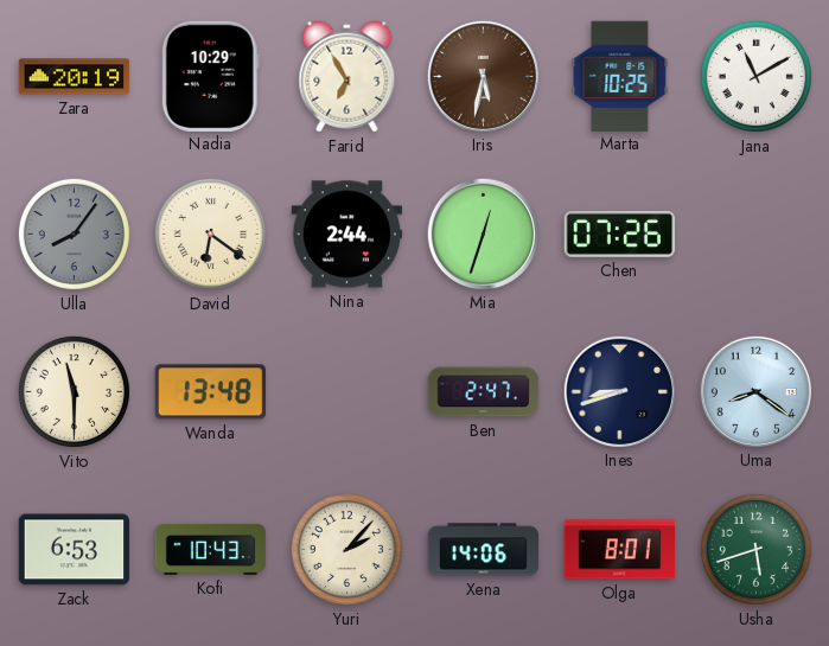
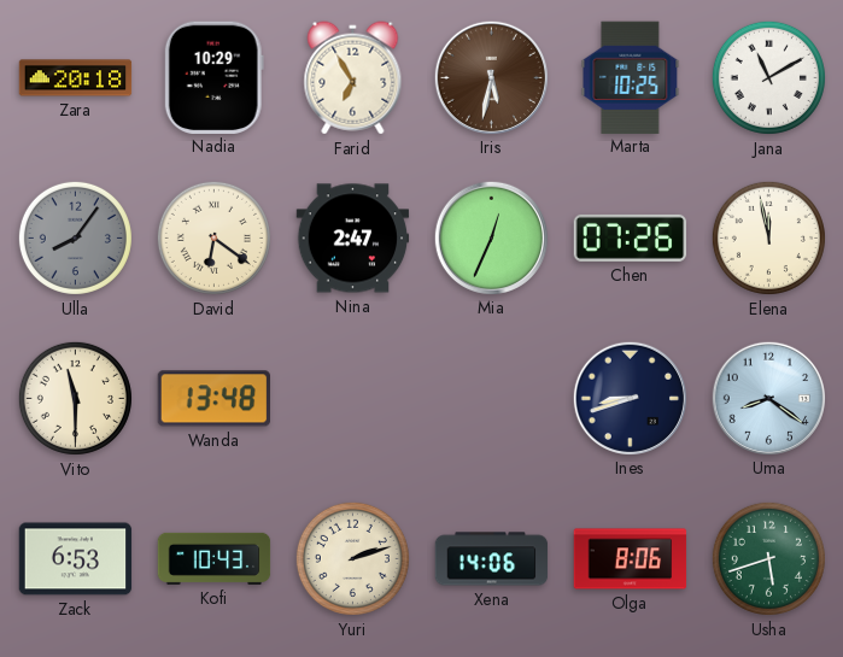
Zara: 20:19 -> 20:18 (76, 78)
Nina: 2:44 -> 2:47 (353, 239)
Mia: 12:33 -> 12:34 (491, 237)
Elena: none -> 11:58 (768, 237)
Ben: 2:47 -> none (484, 392)
Yuri: 2:07 -> 2:12 (352, 558)
Olga: 8:01 -> 8:06 (631, 559)
